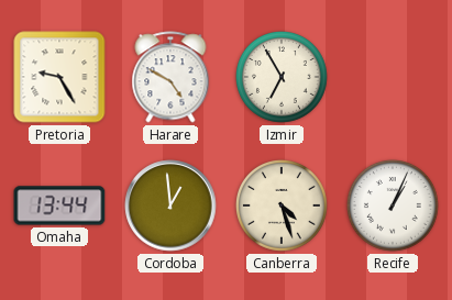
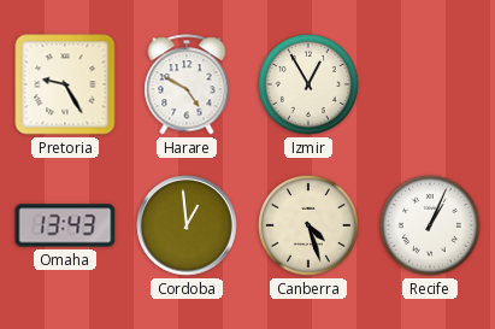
Izmir: 6:55 -> 12:55 (310, 86)
Omaha: 13:44 -> 13:43 (65, 225)
